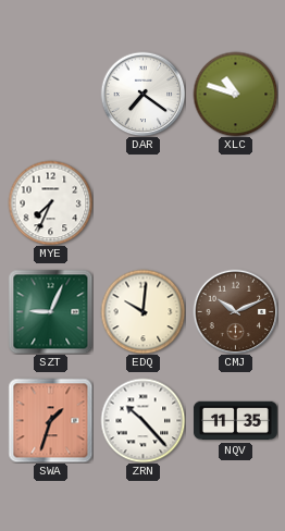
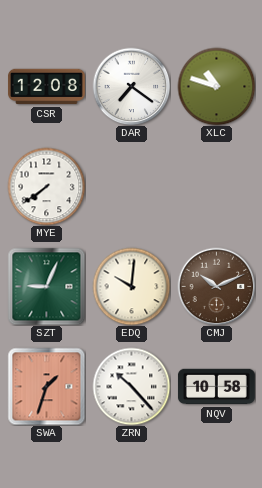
CSR: none -> 12:08 (47, 87)
MYE: 7:34 -> 7:39 (46, 186)
NQV: 11:35 -> 10:58 (216, 387)
